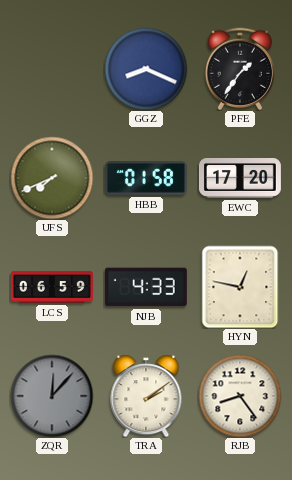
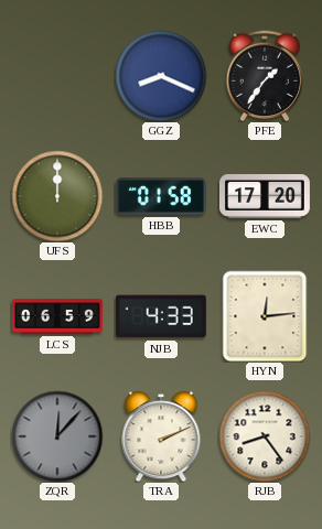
UFS: 7:41 -> 12:00 (57, 196)
HYN: 12:47 -> 12:14 (265, 316)
TRA: 2:09 -> 2:11 (161, 436)
